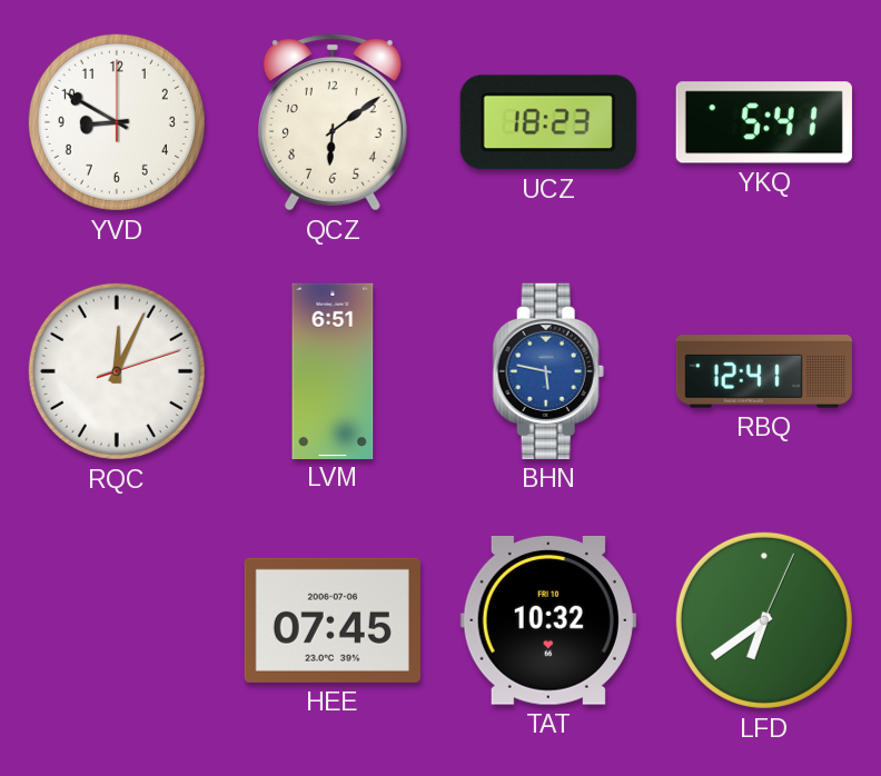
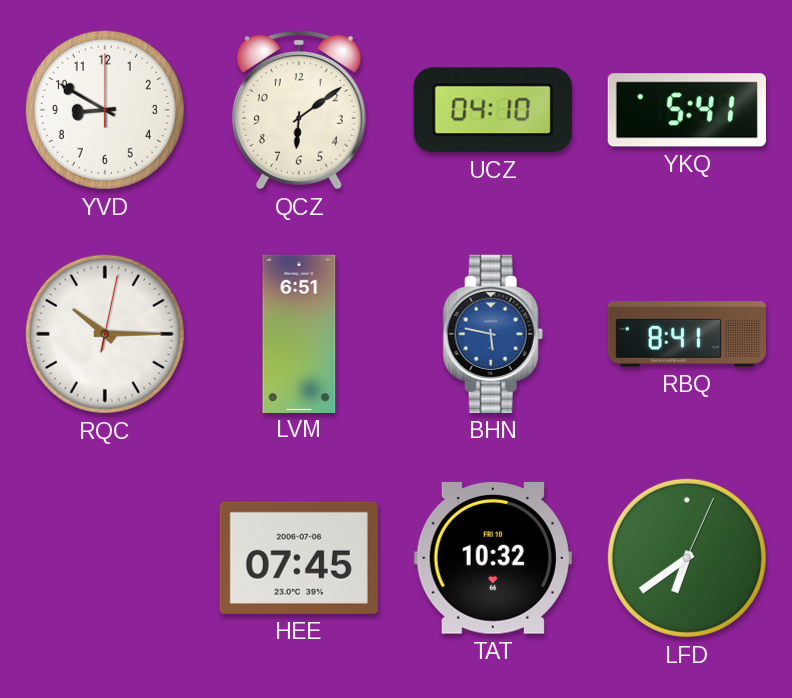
UCZ: 18:23 -> 04:10 (493, 110)
RQC: 12:04 -> 10:15 (105, 334)
RBQ: 12:41 -> 8:41 (687, 335)
